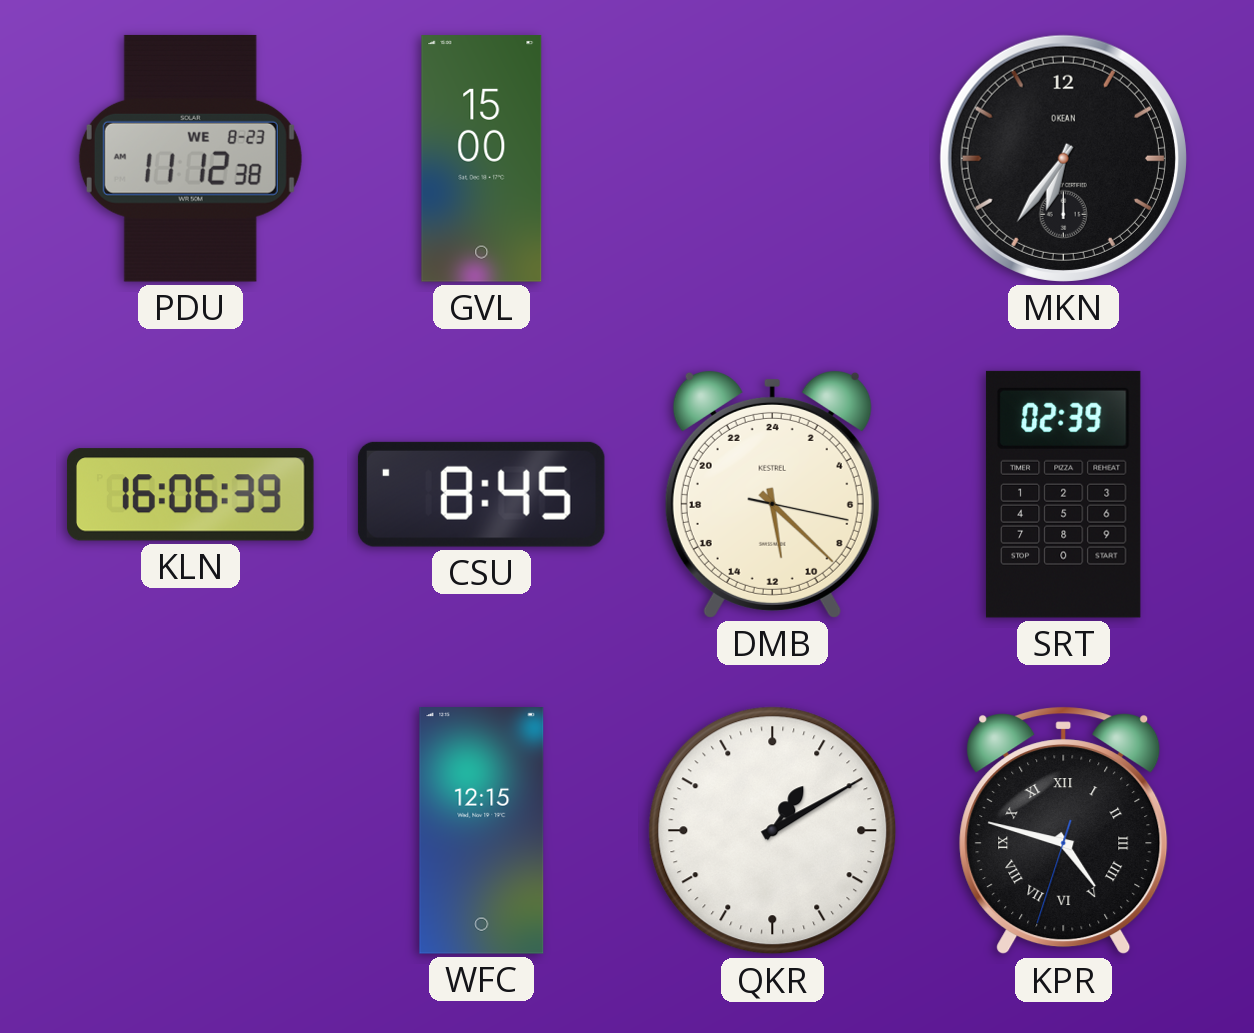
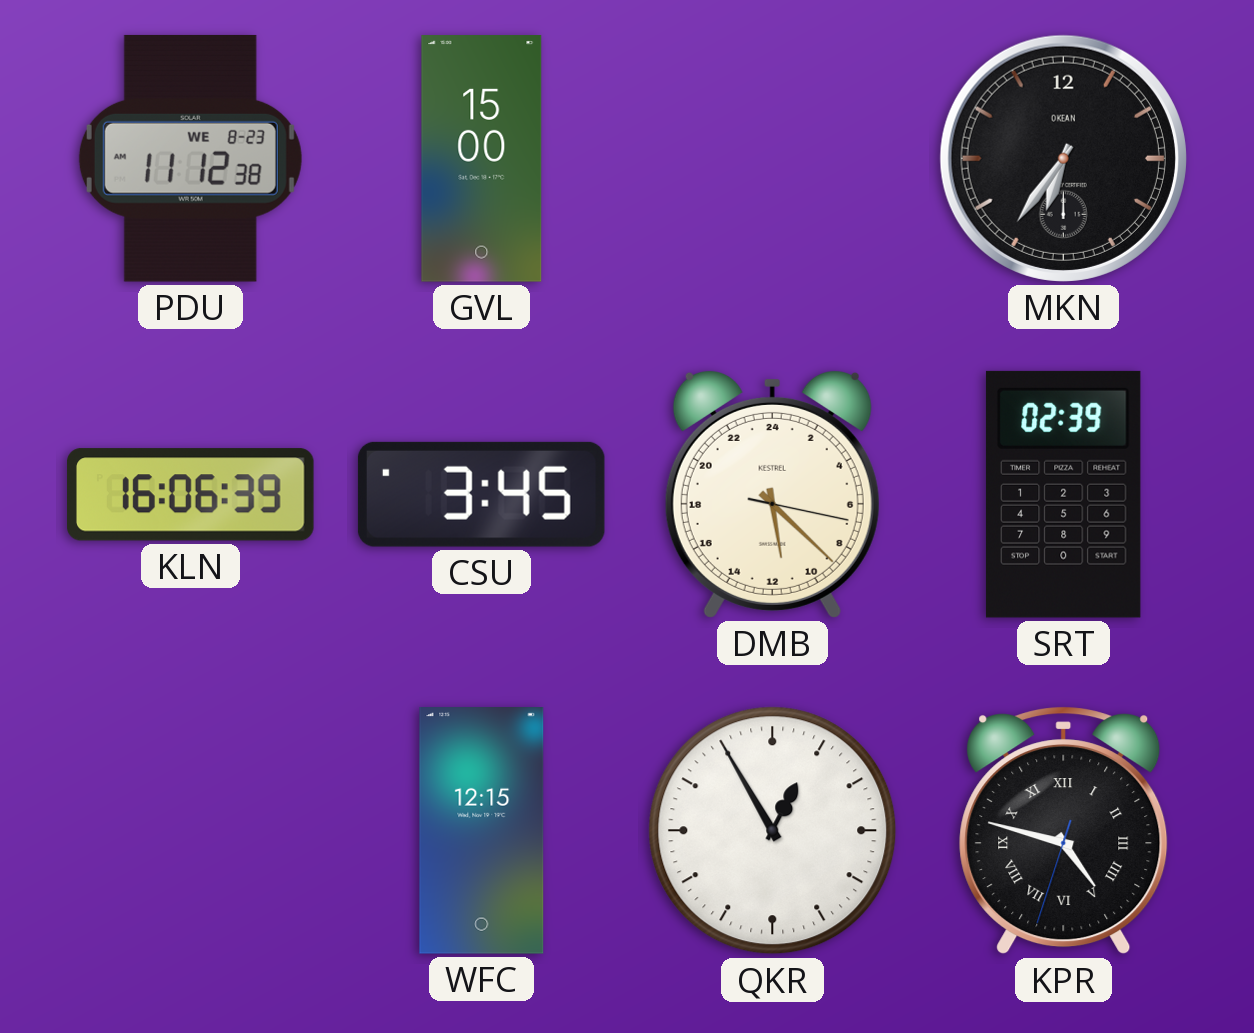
CSU: 8:45 -> 3:45 (481, 494)
QKR: 1:10 -> 12:55 (773, 831)
